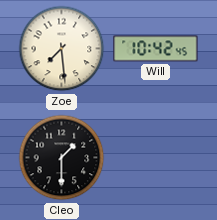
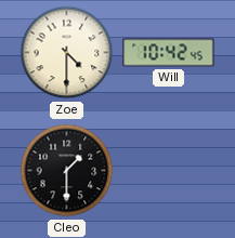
Zoe: 7:29 -> 4:30 (67, 53)
